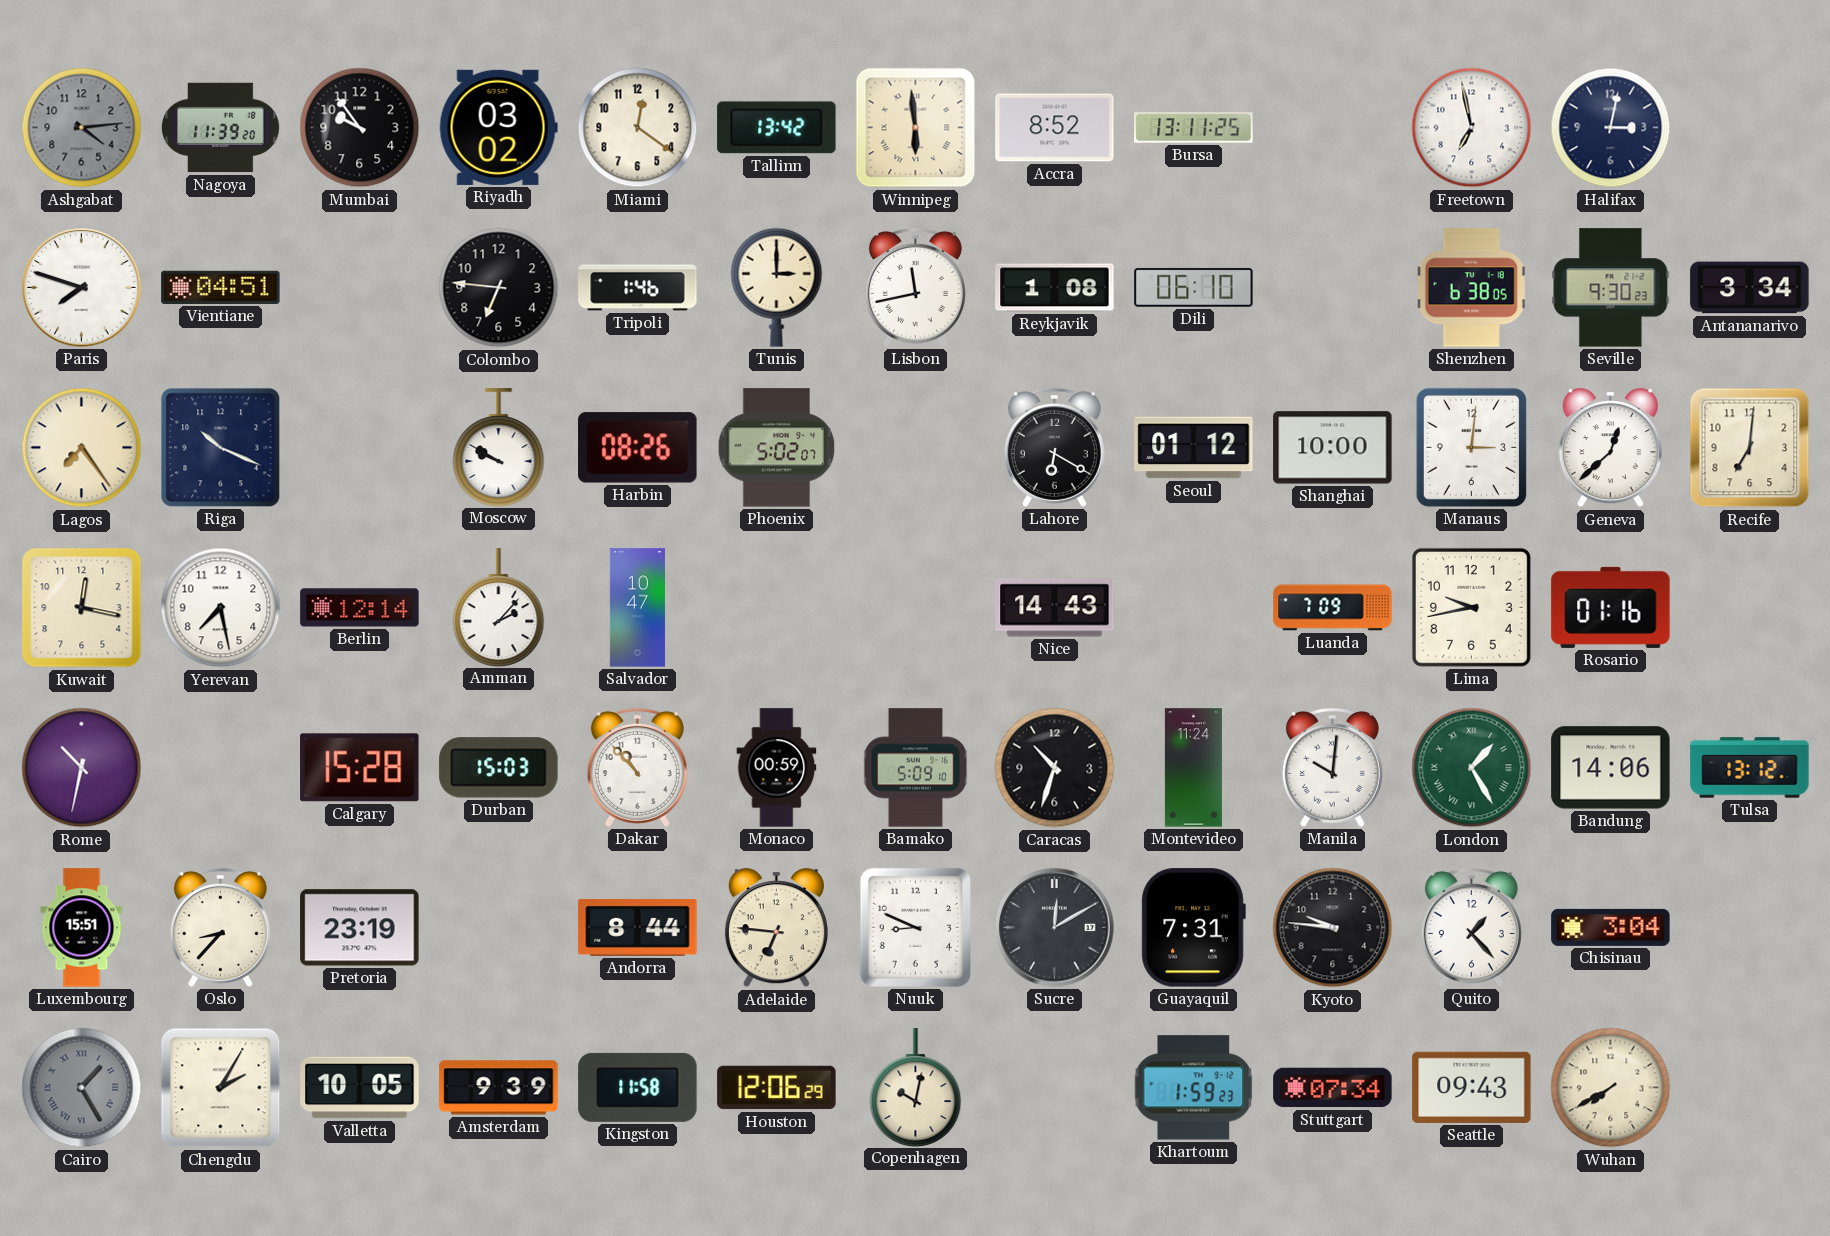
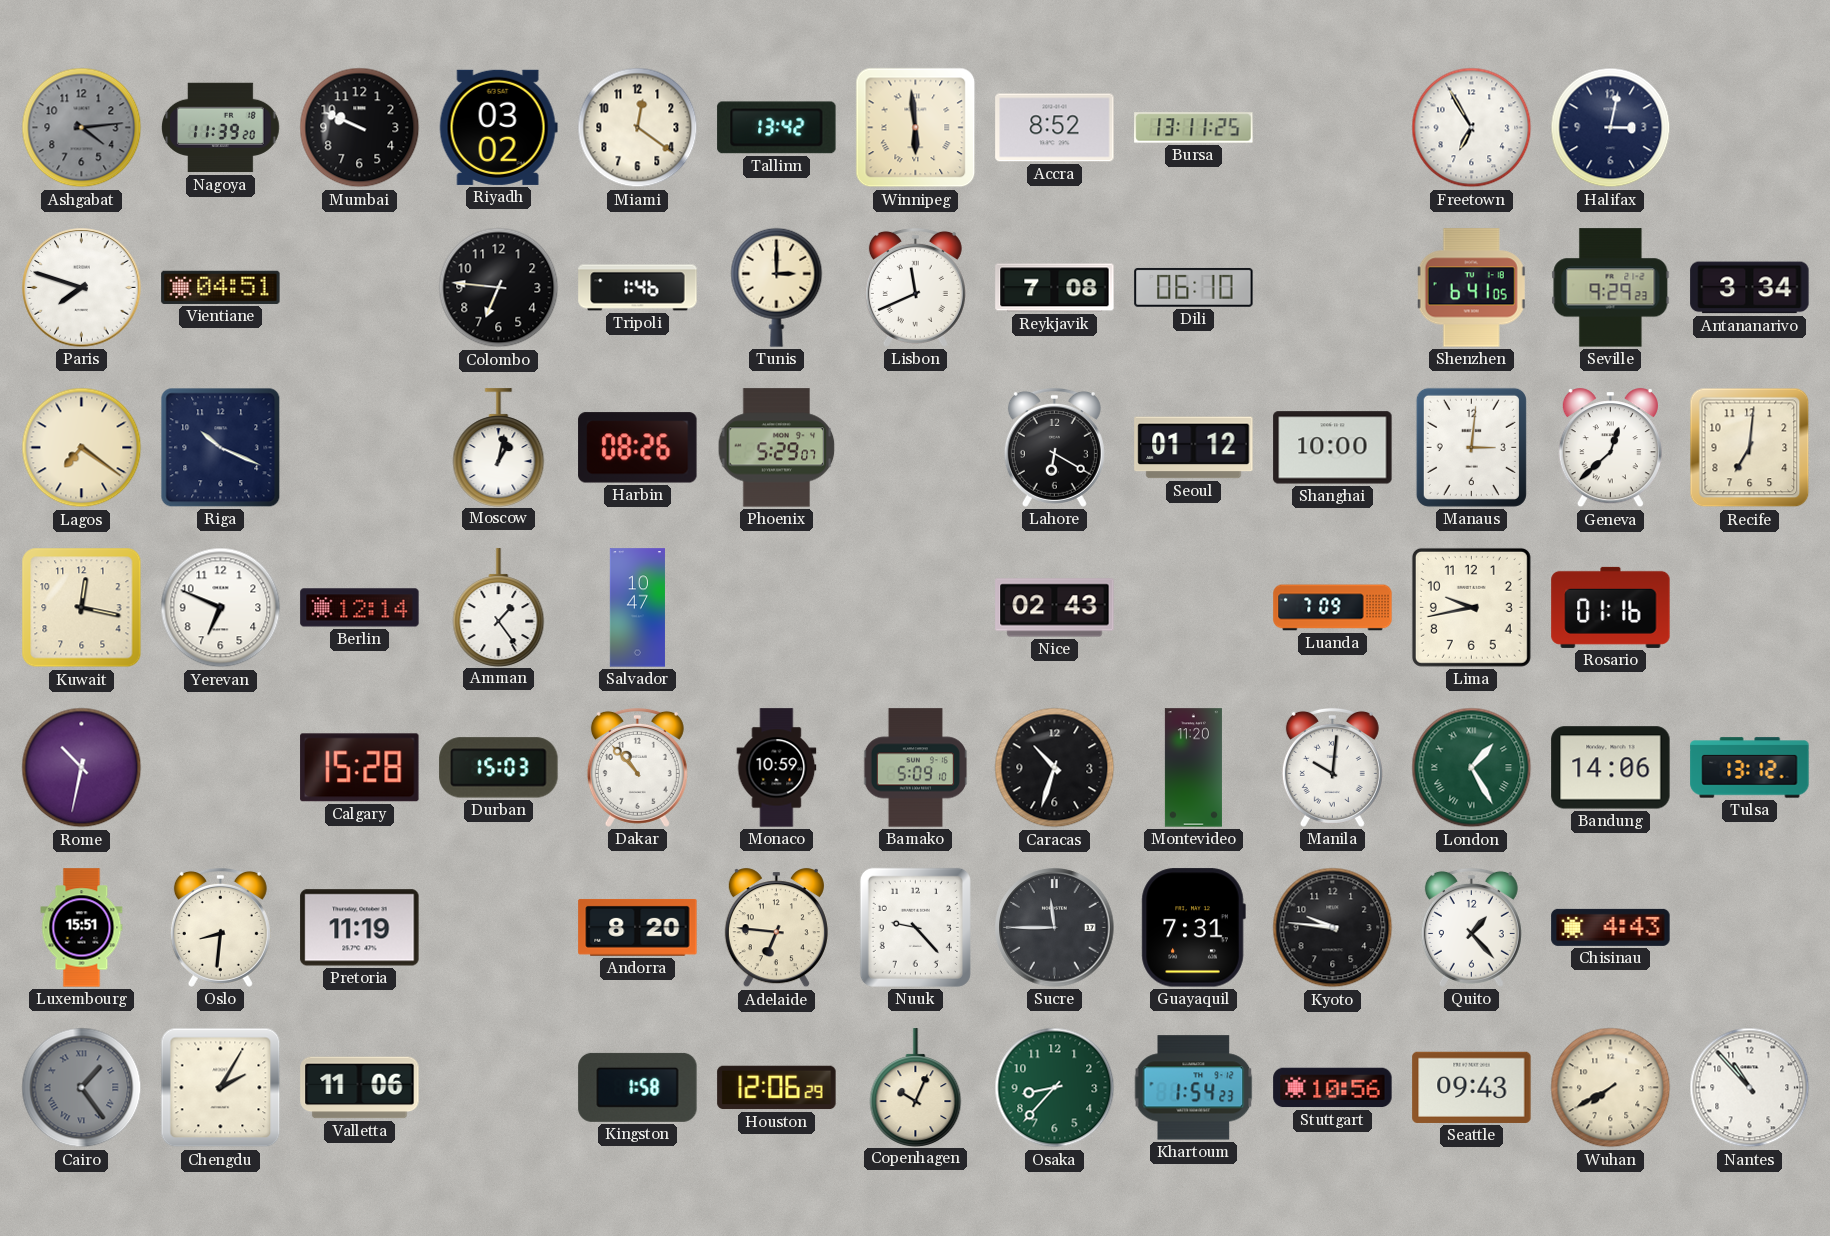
Mumbai: 9:54 -> 9:49 (360, 128)
Freetown: 6:58 -> 6:55 (1472, 128)
Lisbon: 11:43 -> 11:41 (915, 287)
Reykjavik: 1:08 -> 7:08 (1055, 288)
Shenzhen: 6:38 -> 6:41 (1471, 288)
Seville: 9:30 -> 9:29 (1611, 288)
Lagos: 7:24 -> 7:21 (82, 448)
Moscow: 9:50 -> 1:02 (499, 447)
Phoenix: 5:02 -> 5:29 (777, 448)
Yerevan: 7:28 -> 6:49 (221, 608)
Amman: 2:07 -> 1:24 (499, 607)
Nice: 14:43 -> 02:43 (1055, 608)
Monaco: 00:59 -> 10:59 (777, 768)
Montevideo: 11:24 -> 11:20 (1193, 768)
Oslo: 8:37 -> 8:31 (220, 927)
Pretoria: 23:19 -> 11:19 (360, 928)
Andorra: 8:44 -> 8:20 (638, 927)
Nuuk: 8:49 -> 9:23 (915, 927)
Sucre: 12:10 -> 11:45 (1055, 928)
Chisinau: 3:04 -> 4:43 (1611, 927)
Cairo: 1:25 -> 1:24 (82, 1088)
Valletta: 10:05 -> 11:06 (360, 1088)
Amsterdam: 9:39 -> none (499, 1088)
Kingston: 11:58 -> 1:58 (638, 1087)
Copenhagen: 10:02 -> 10:04 (916, 1087)
Osaka: none -> 8:37 (1055, 1088)
Khartoum: 1:59 -> 1:54 (1194, 1088)
Stuttgart: 07:34 -> 10:56 (1333, 1088)
Nantes: none -> 10:53 (1750, 1088)
